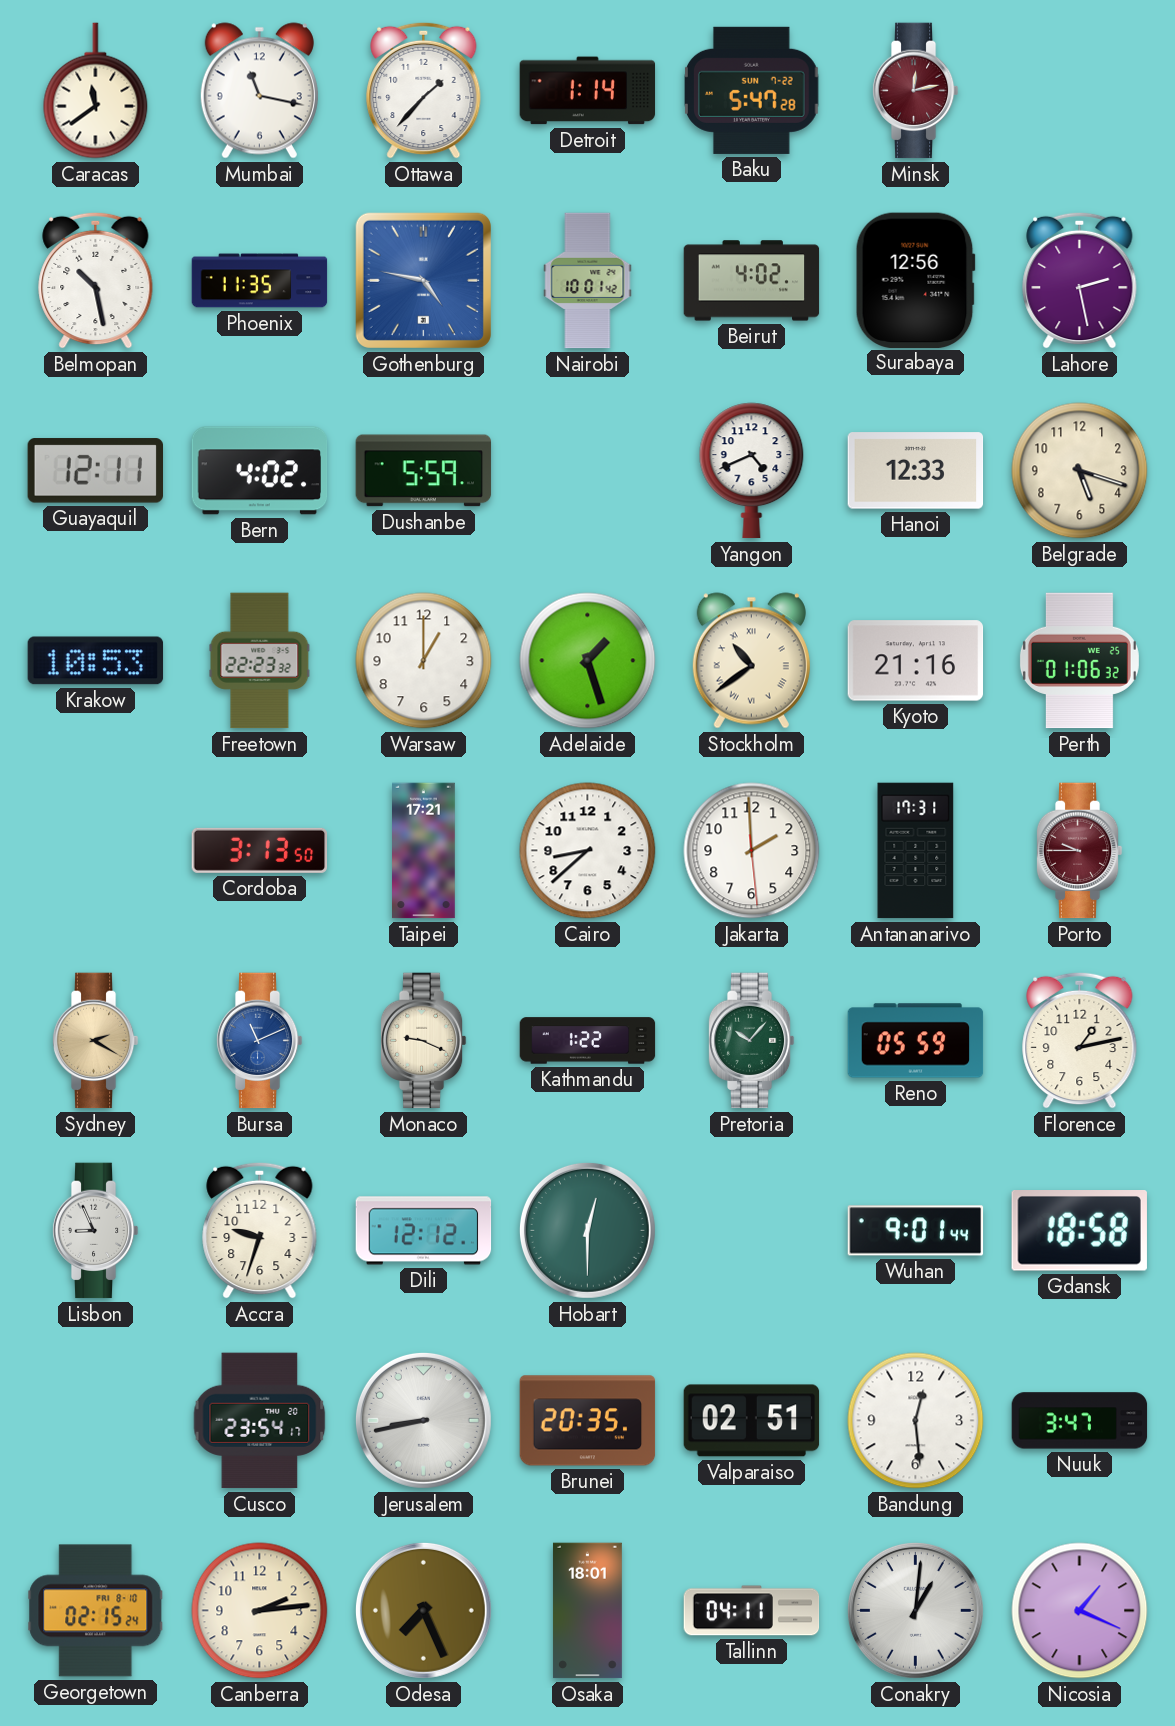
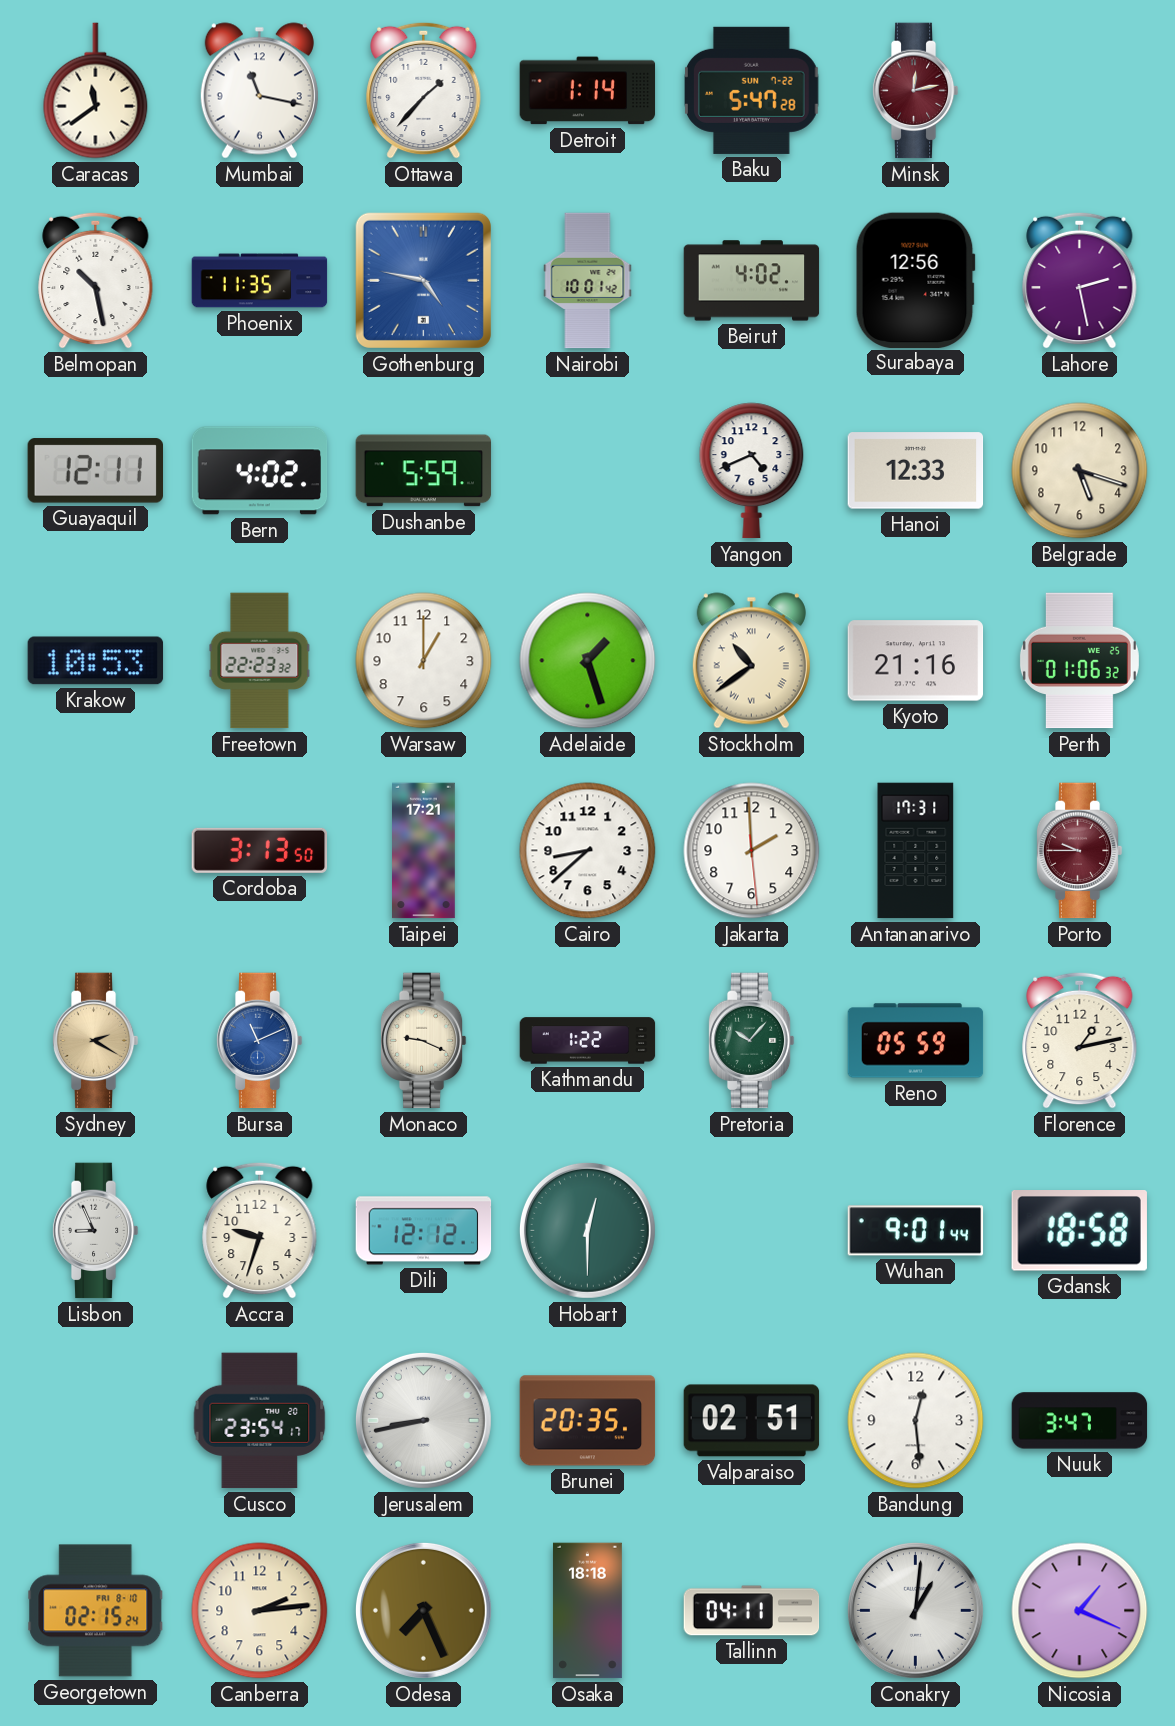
Osaka: 18:01 -> 18:18 (587, 1611)
